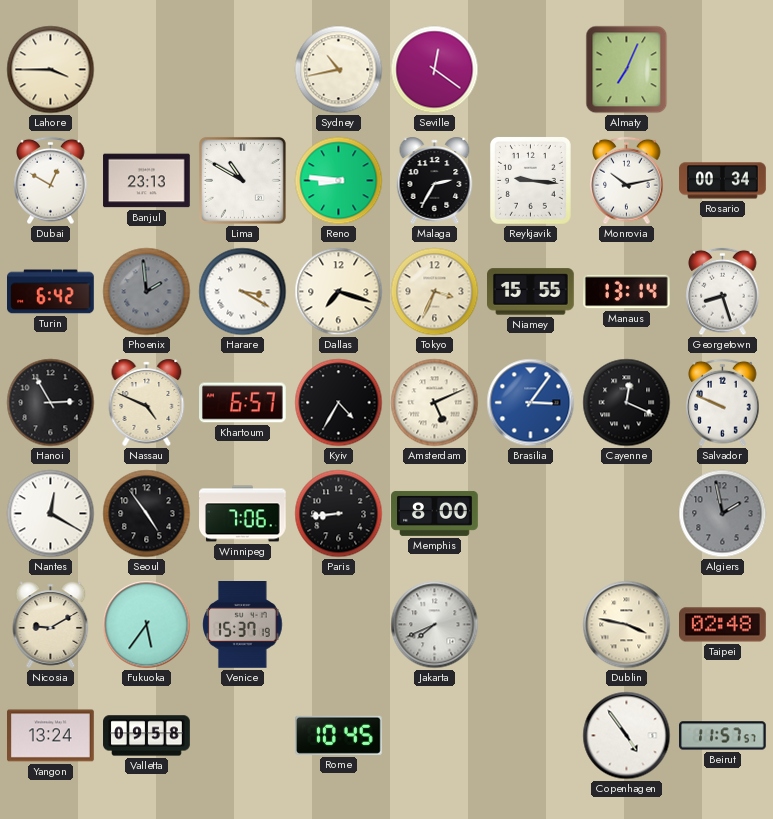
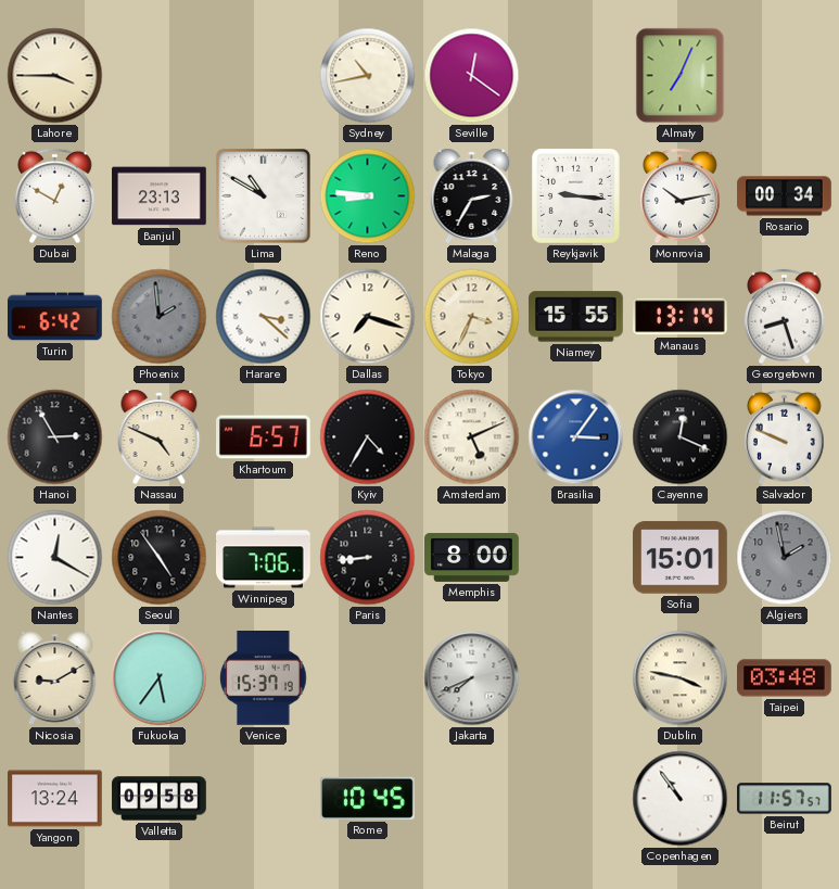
Harare: 3:20 -> 3:22 (264, 317)
Sofia: none -> 15:01 (681, 558)
Taipei: 02:48 -> 03:48 (785, 678)
Copenhagen: 4:54 -> 10:54 (681, 799)
